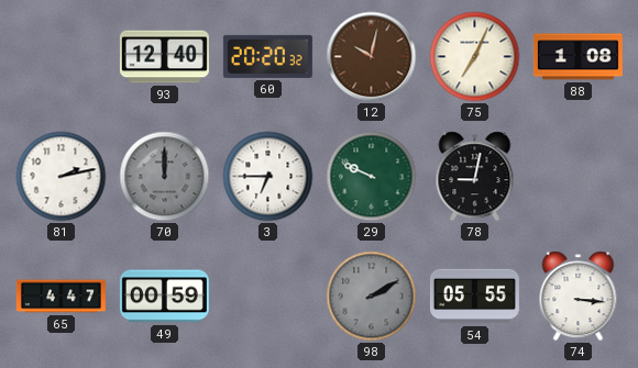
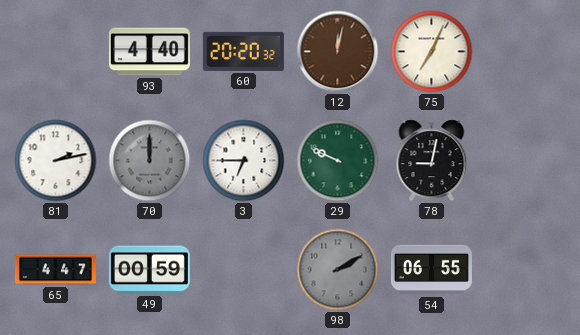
93: 12:40 -> 4:40 (149, 52)
12: 10:02 -> 12:02 (338, 52)
88: 1:08 -> none (577, 57)
54: 05:55 -> 06:55 (431, 270)
74: 3:16 -> none (579, 297)
